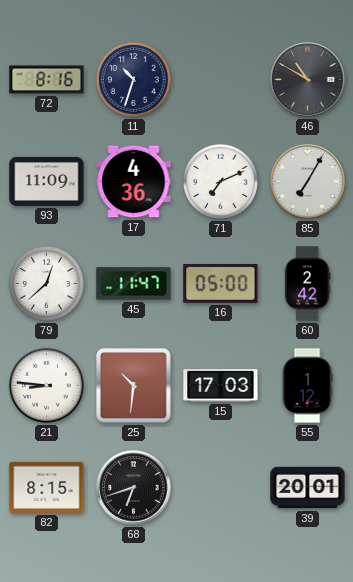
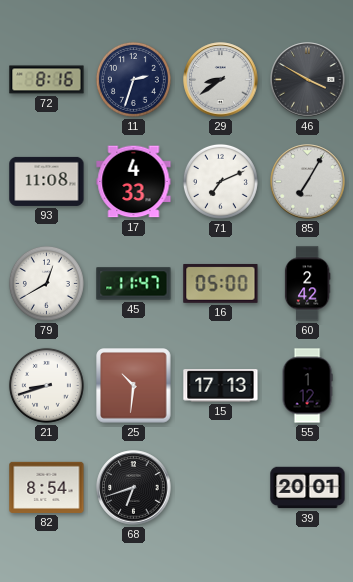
11: 10:33 -> 2:33 (133, 79)
29: none -> 8:39 (221, 80)
46: 10:50 -> 3:50 (308, 80)
93: 11:09 -> 11:08 (47, 181)
17: 4:36 -> 4:33 (134, 182)
79: 12:38 -> 12:40 (46, 283)
21: 8:46 -> 8:42 (46, 385)
15: 17:03 -> 17:13 (221, 386)
82: 8:15 -> 8:54 (47, 487)
